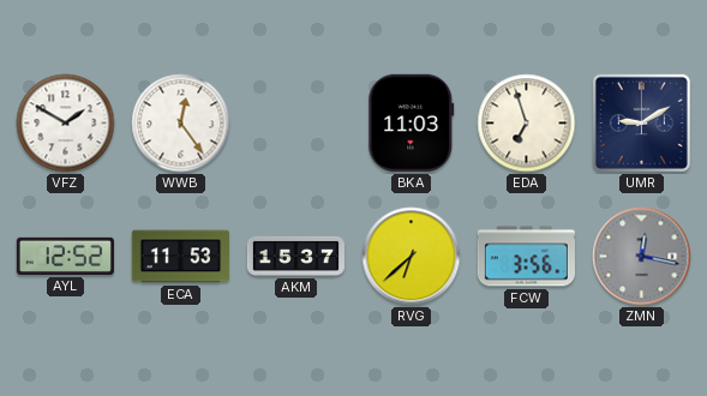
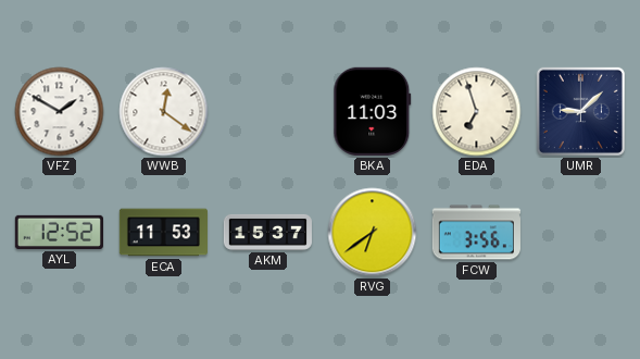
WWB: 12:24 -> 12:21 (164, 112)
UMR: 9:10 -> 9:08 (580, 111)
RVG: 6:38 -> 6:39 (373, 233)
ZMN: 12:17 -> none (642, 257)
